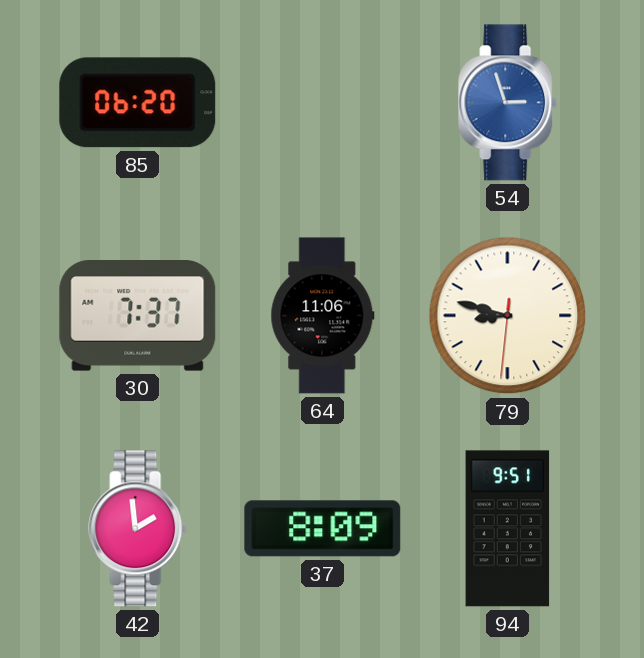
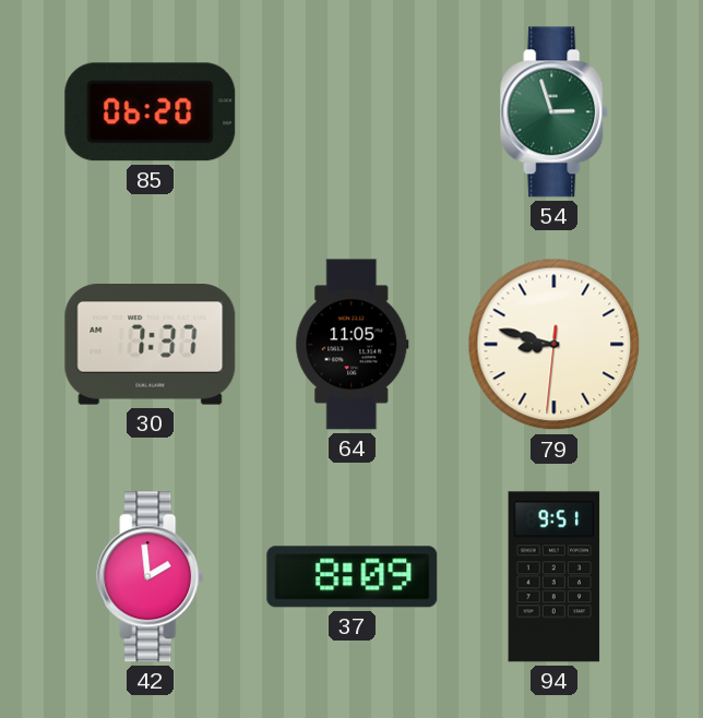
54 dial: blue -> green (555, 112)
64: 11:06 -> 11:05 (353, 345)
